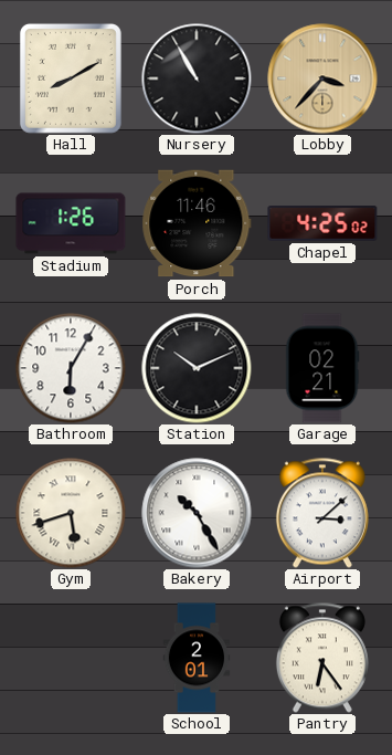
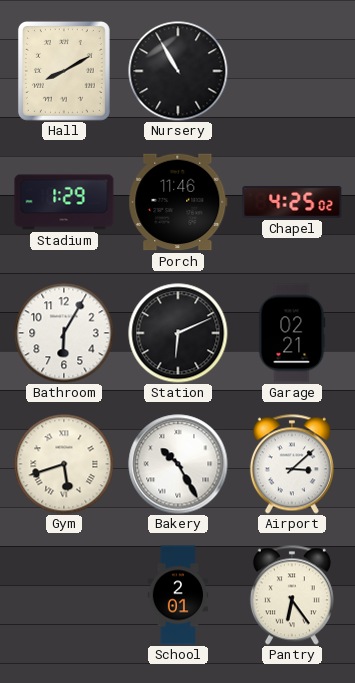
Lobby: 3:37 -> none (322, 78)
Stadium: 1:26 -> 1:29 (64, 202)
Station: 10:11 -> 6:11 (178, 333)
